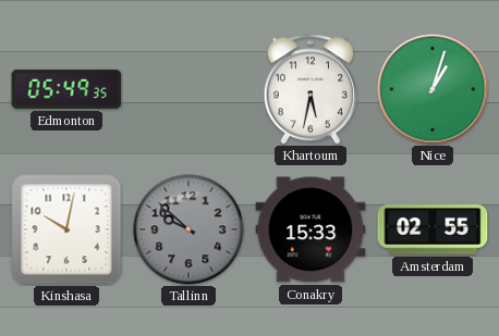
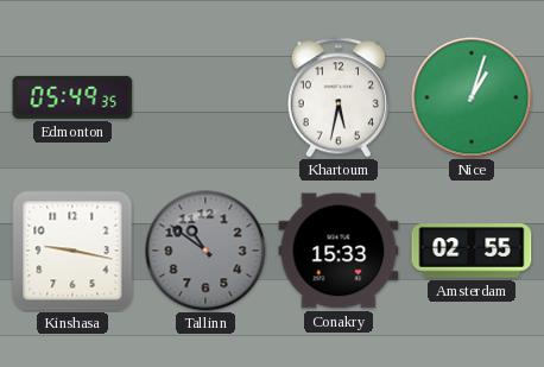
Kinshasa: 10:02 -> 9:17 (72, 251)
Tallinn: 9:52 -> 10:51 (205, 251)
